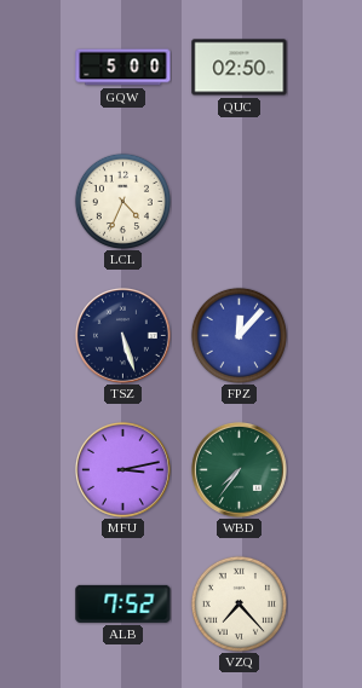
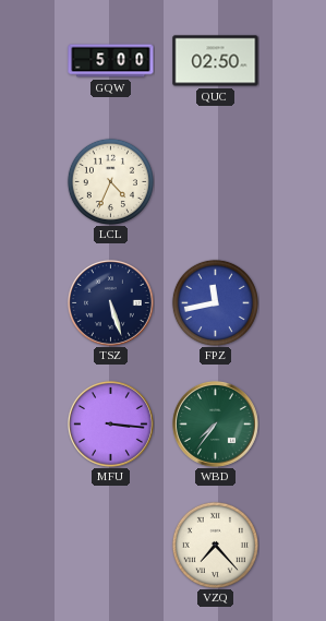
FPZ: 12:07 -> 11:43 (215, 302)
MFU: 3:13 -> 3:16 (110, 423)
ALB: 7:52 -> none (123, 603)
